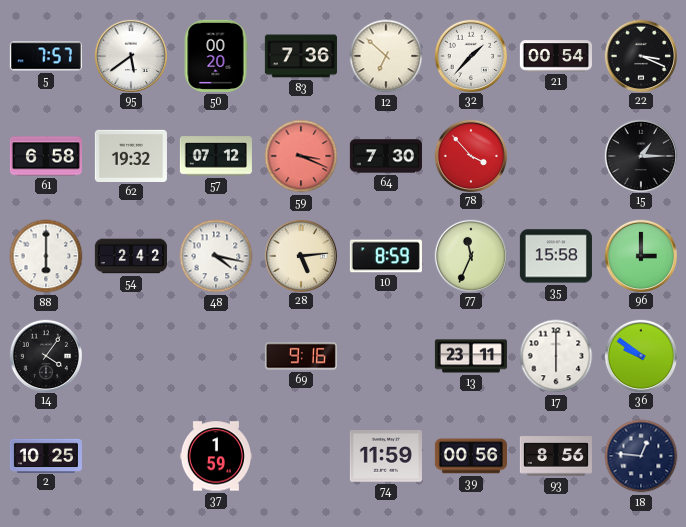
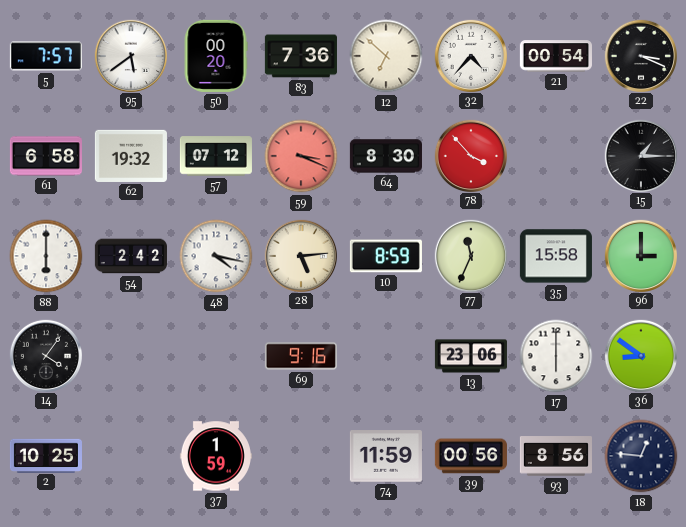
32: 1:37 -> 4:37 (470, 55)
64: 7:30 -> 8:30 (386, 156)
13: 23:11 -> 23:06 (471, 356)
36: 9:51 -> 8:51 (640, 355)
